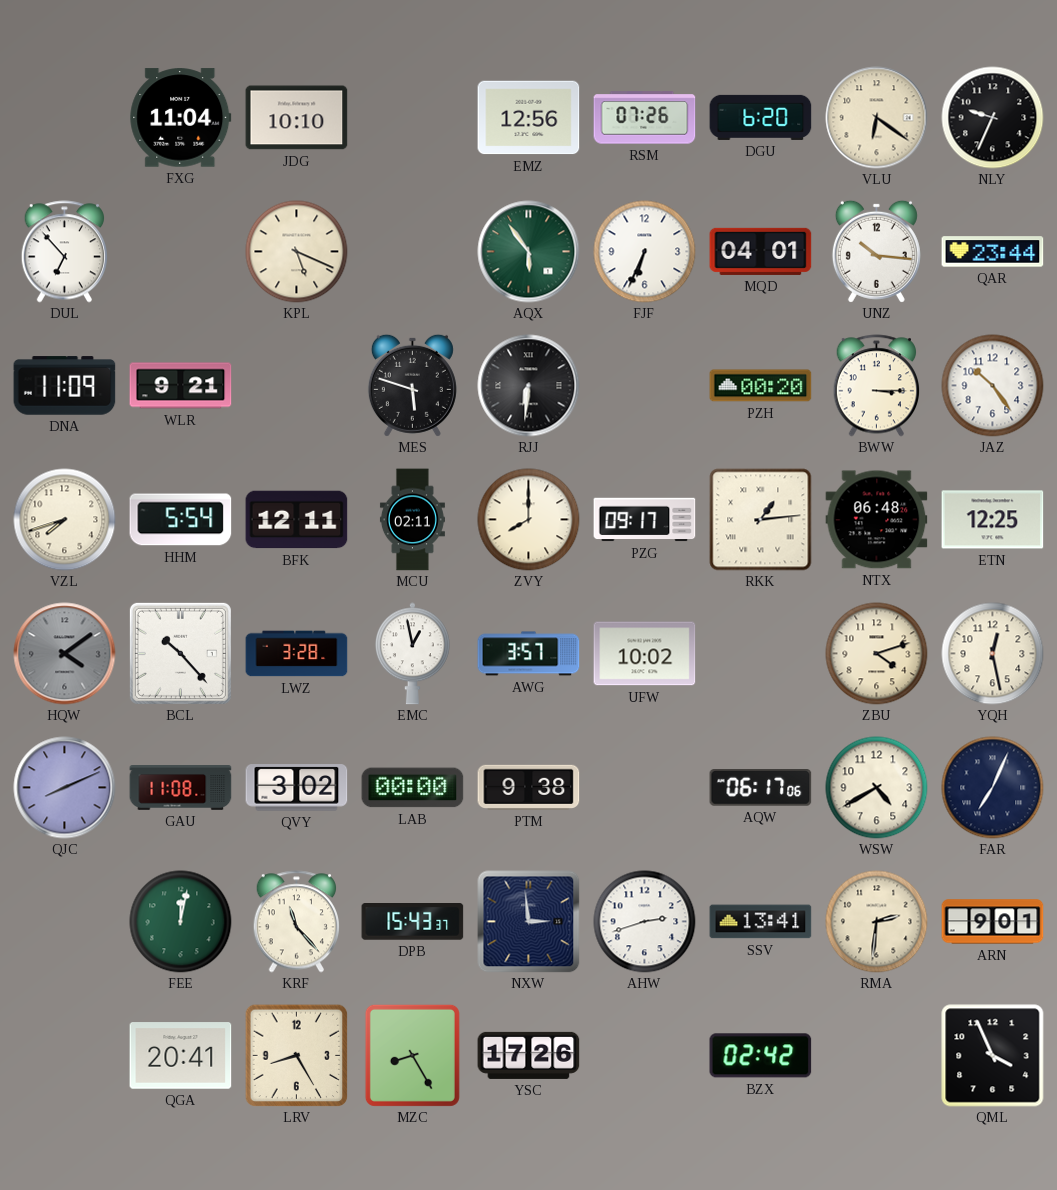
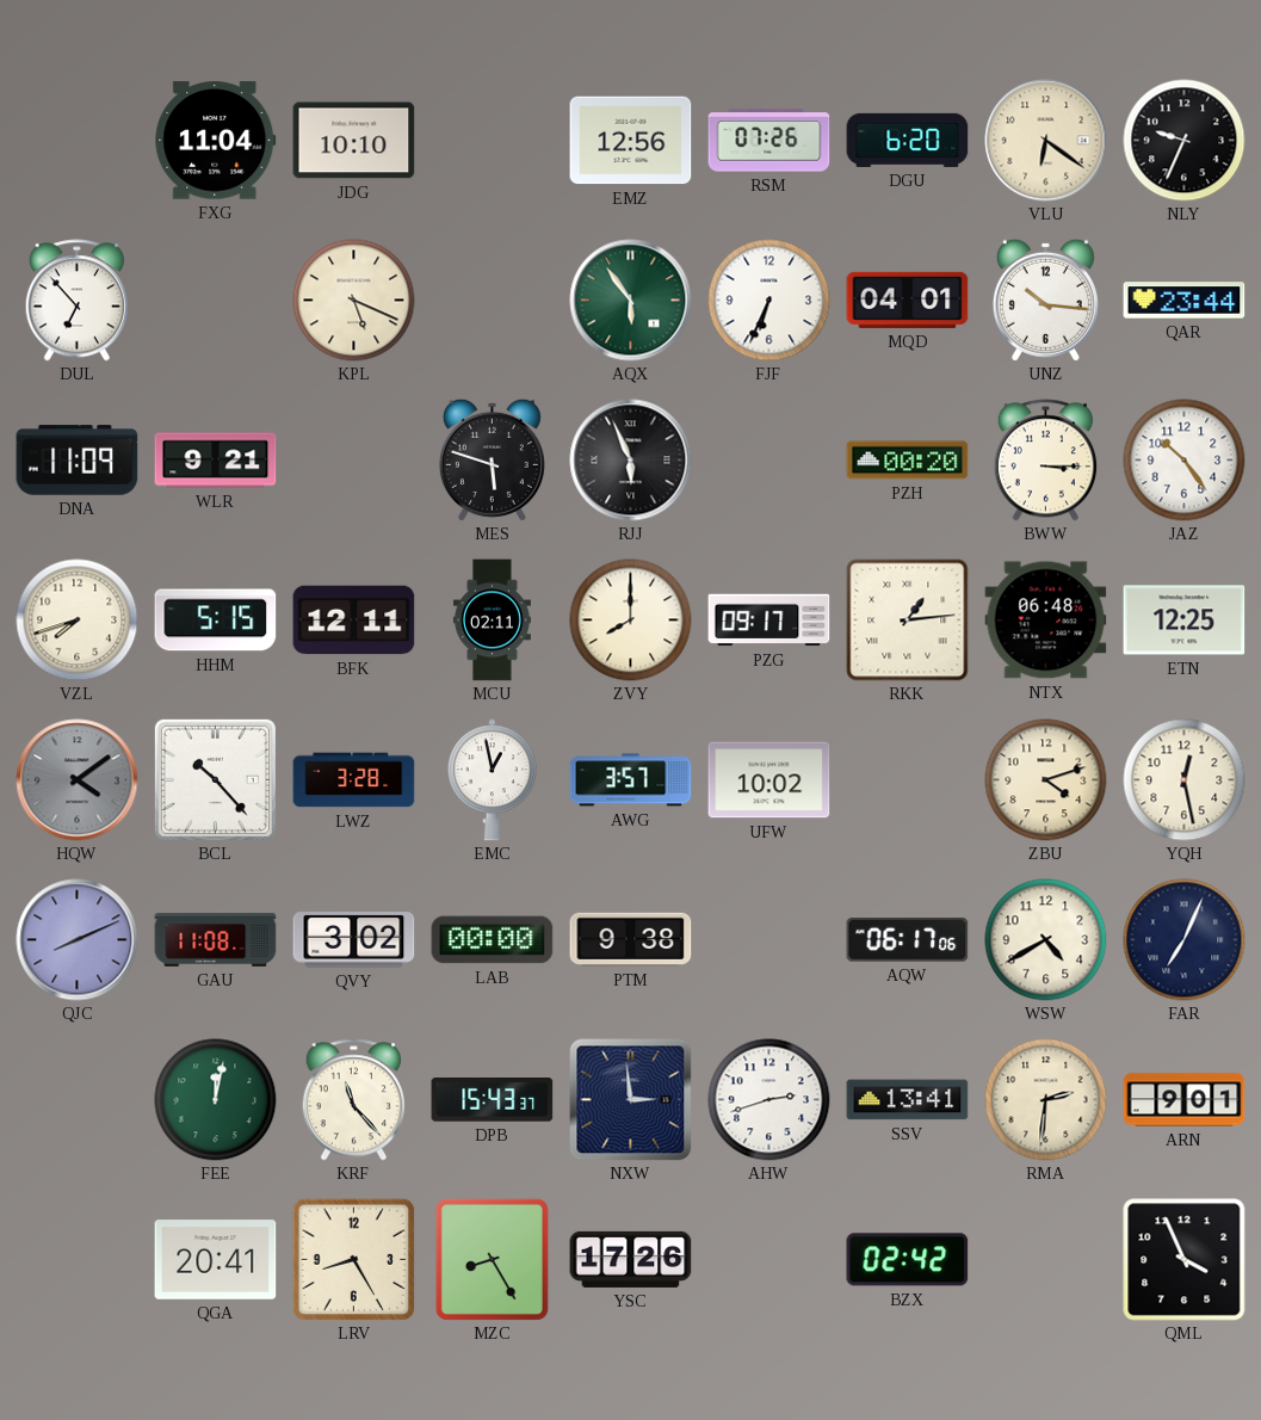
RJJ: 6:31 -> 5:56 (631, 461)
HHM: 5:54 -> 5:15 (216, 621)
